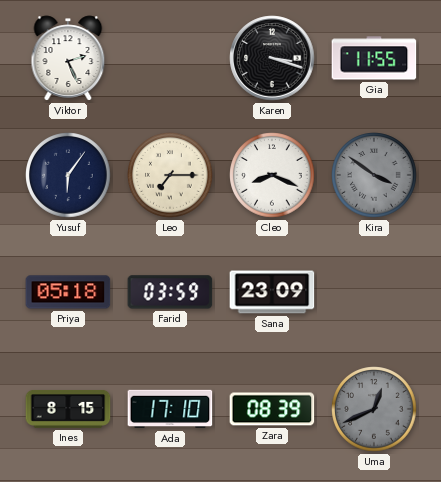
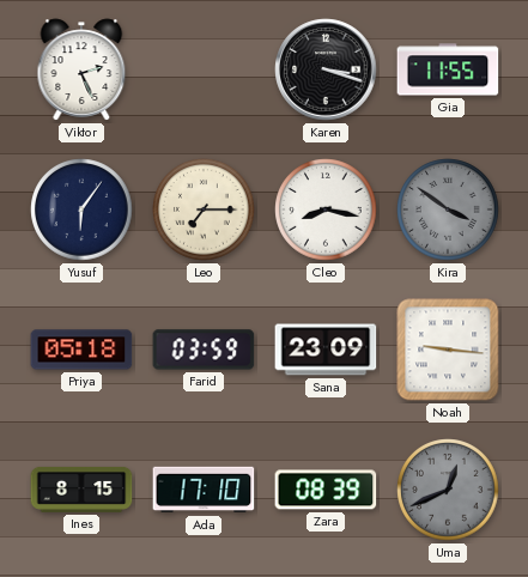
Cleo: 8:19 -> 8:17 (326, 209)
Noah: none -> 9:16 (448, 350)
